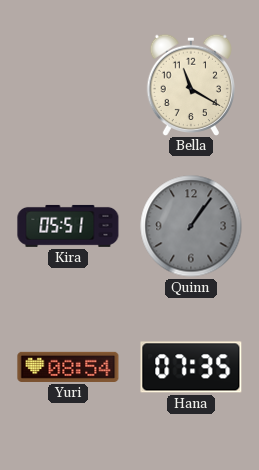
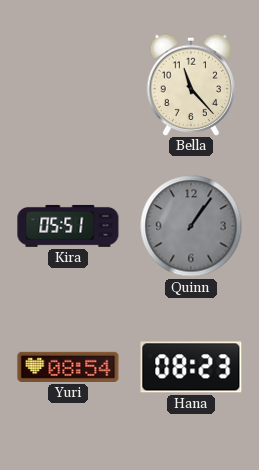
Bella: 11:20 -> 11:23 (191, 84)
Hana: 07:35 -> 08:23 (191, 367)
